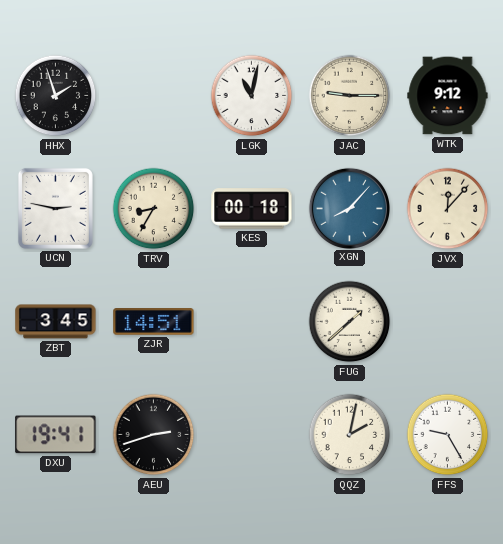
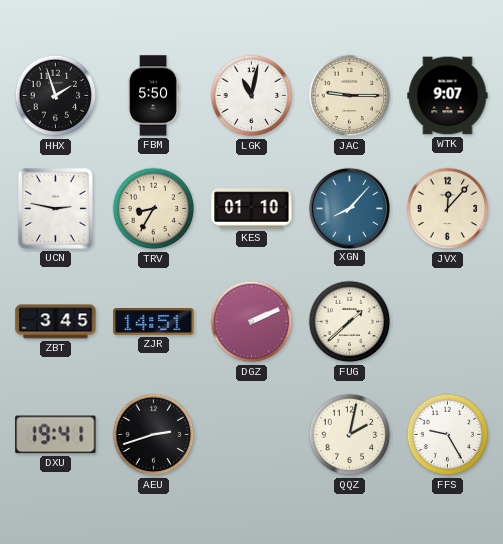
FBM: none -> 5:50 (153, 96)
WTK: 9:12 -> 9:07 (448, 96)
KES: 00:18 -> 01:10 (252, 209)
DGZ: none -> 2:11 (252, 322)
